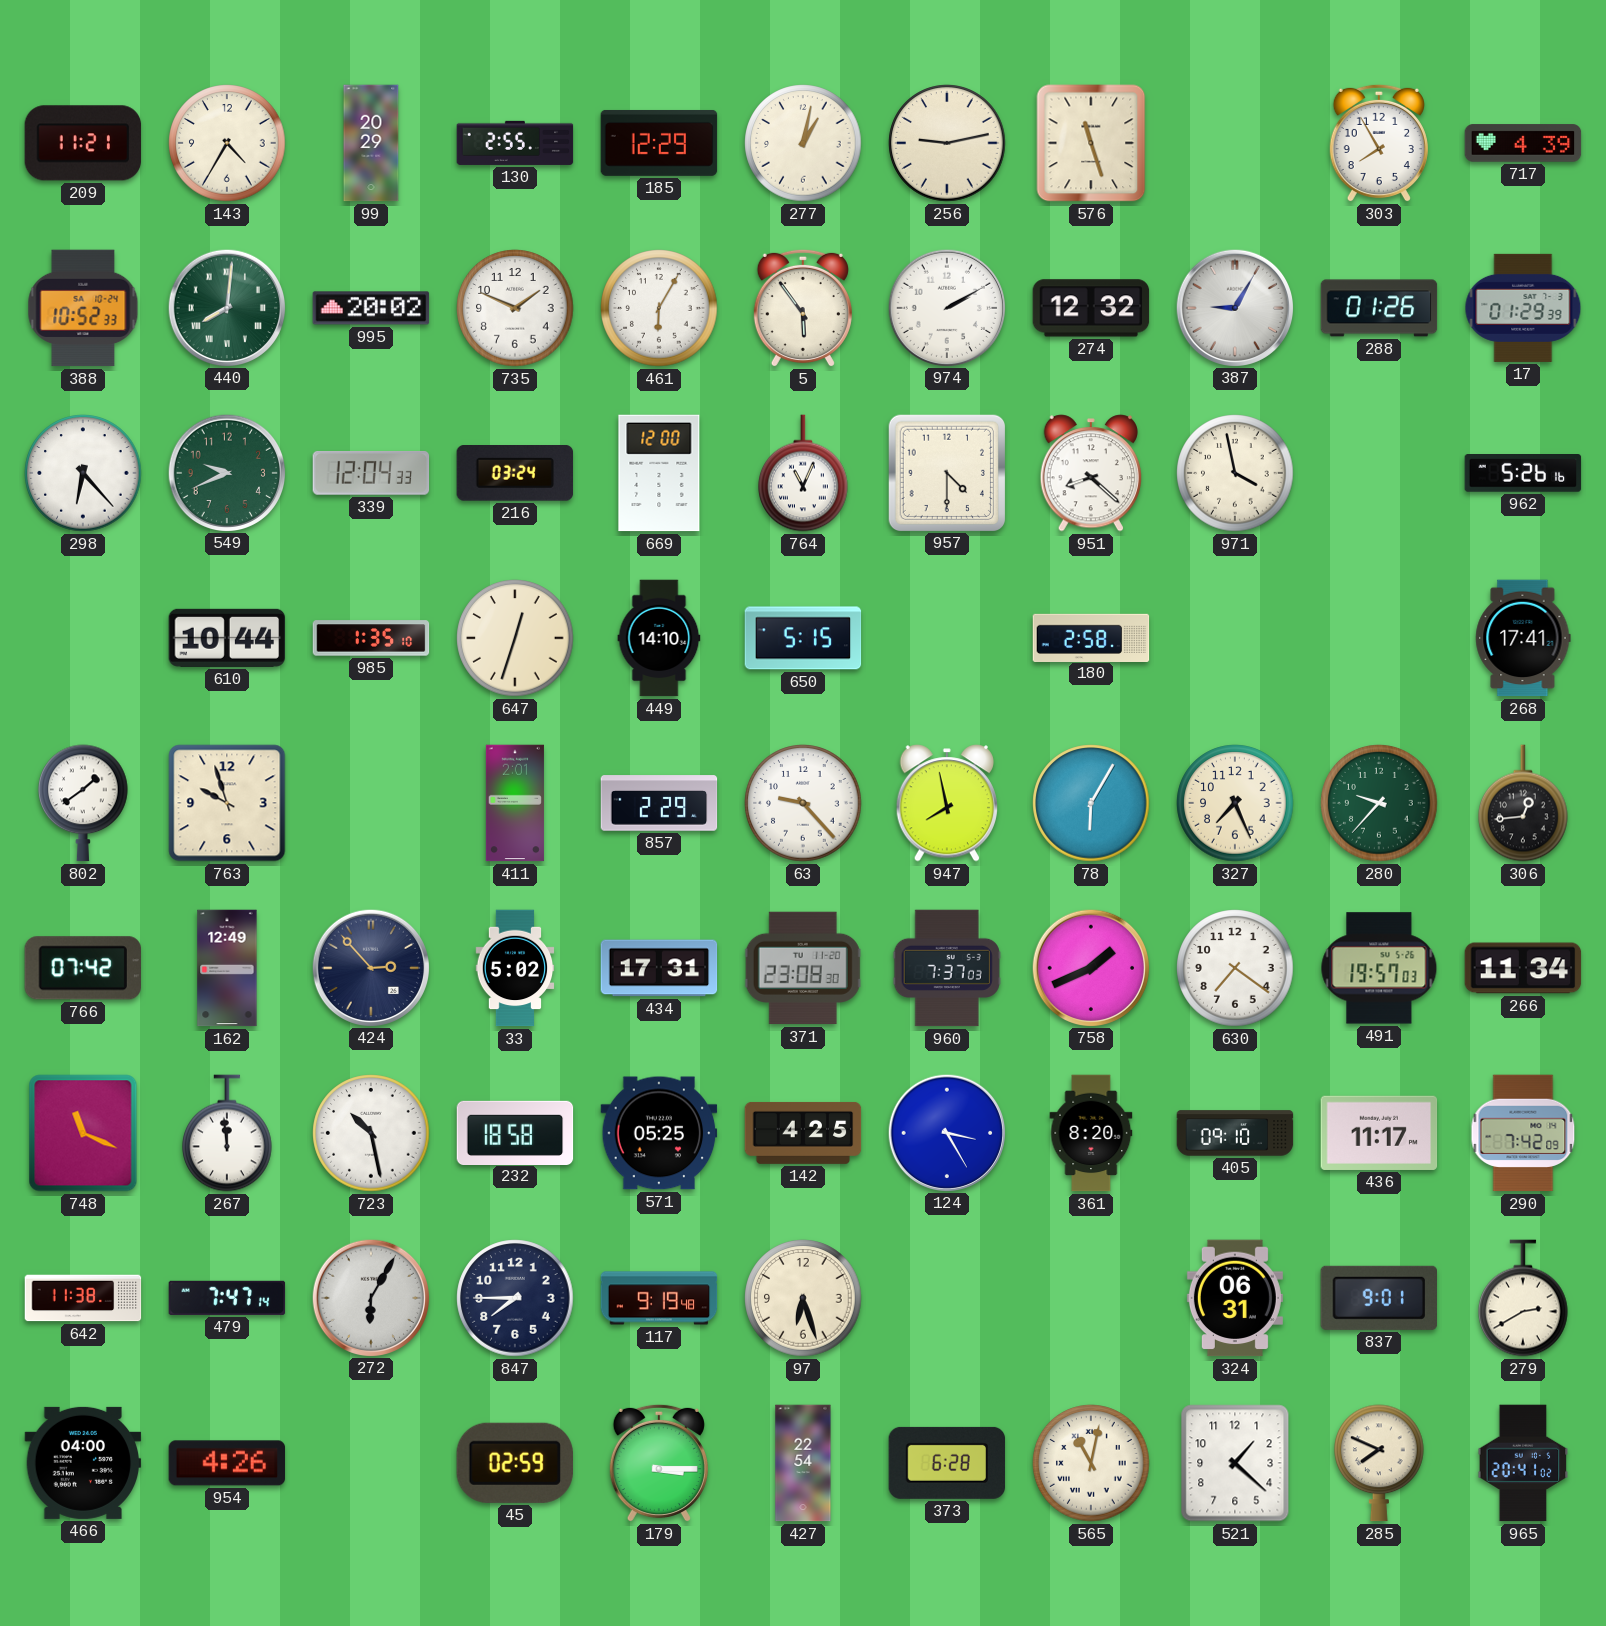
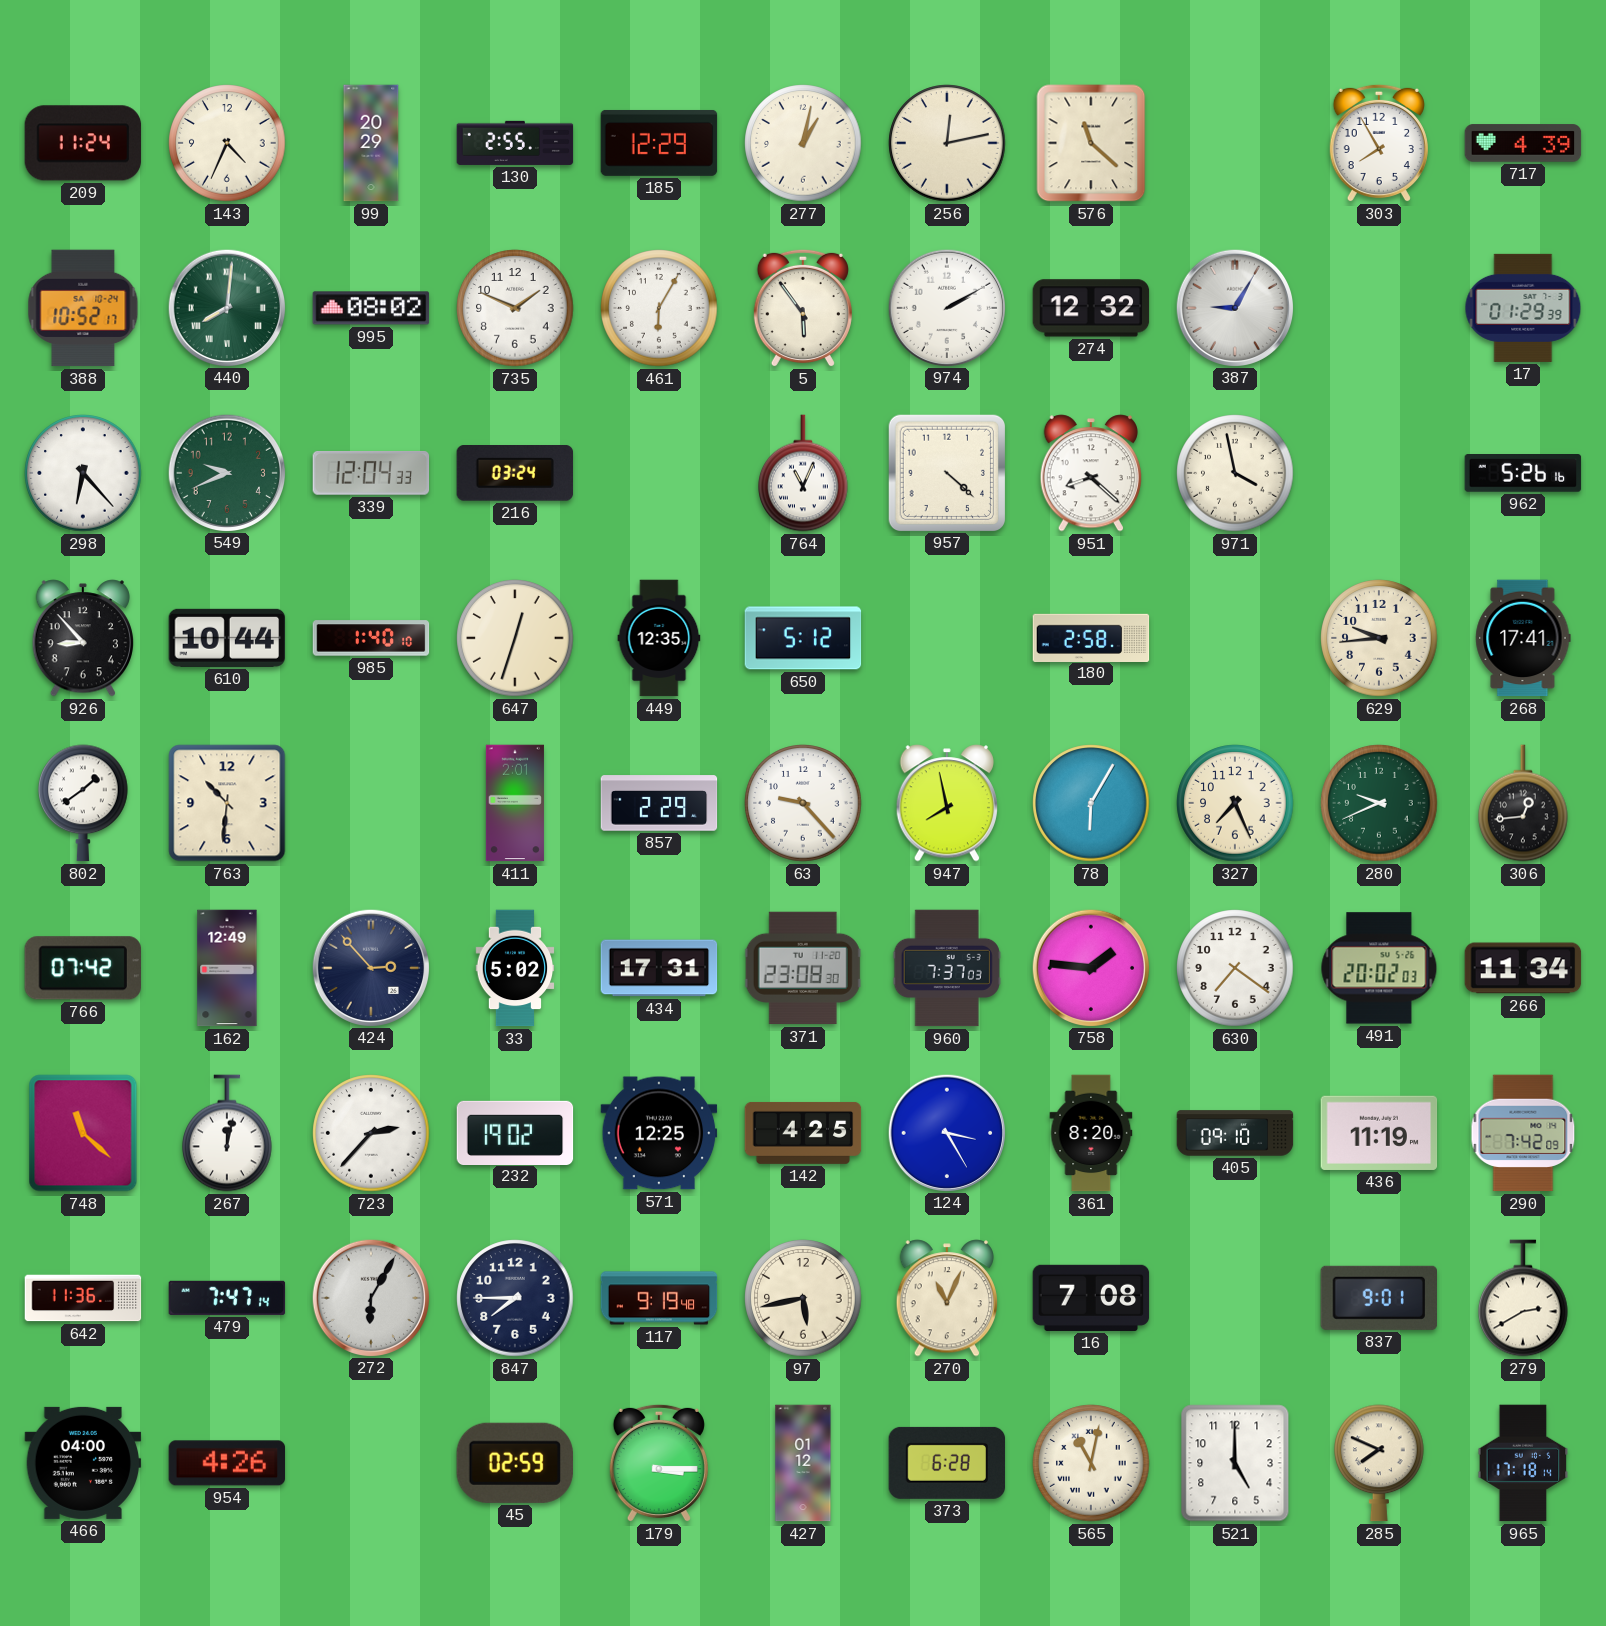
209: 11:21 -> 11:24 (83, 143)
143: 4:35 -> 4:34 (227, 143)
256: 9:13 -> 12:13 (947, 143)
576: 11:27 -> 11:22 (1091, 143)
388: 10:52:33 -> 10:52:17 (83, 308)
995: 20:02 -> 08:02 (371, 308)
288: 01:26 -> none (1379, 308)
669: 12:00 -> none (659, 473)
957: 4:30 -> 4:22 (946, 472)
926: none -> 8:53 (82, 638)
985: 1:35 -> 1:40 (371, 638)
449: 14:10 -> 12:35 (659, 638)
650: 5:15 -> 5:12 (803, 638)
629: none -> 9:44 (1379, 638)
763: 9:57 -> 10:31 (227, 803)
280: 9:37 -> 9:41 (1379, 803)
758: 1:41 -> 1:46 (1090, 967)
491: 19:57 -> 20:02 (1379, 968)
748: 11:19 -> 11:22 (83, 1133)
267: 11:59 -> 12:02 (228, 1133)
723: 10:28 -> 2:37 (371, 1133)
232: 18:58 -> 19:02 (515, 1132)
571: 05:25 -> 12:25 (659, 1133)
436: 11:17 -> 11:19 (1379, 1133)
642: 11:38 -> 11:36 (83, 1298)
97: 6:27 -> 5:43 (803, 1298)
270: none -> 11:04 (946, 1298)
16: none -> 7:08 (1091, 1298)
324: 06:31 -> none (1235, 1298)
427: 22:54 -> 01:12 (803, 1463)
521: 1:22 -> 5:00 (1235, 1463)
965: 20:41 -> 17:18 (1523, 1463)
